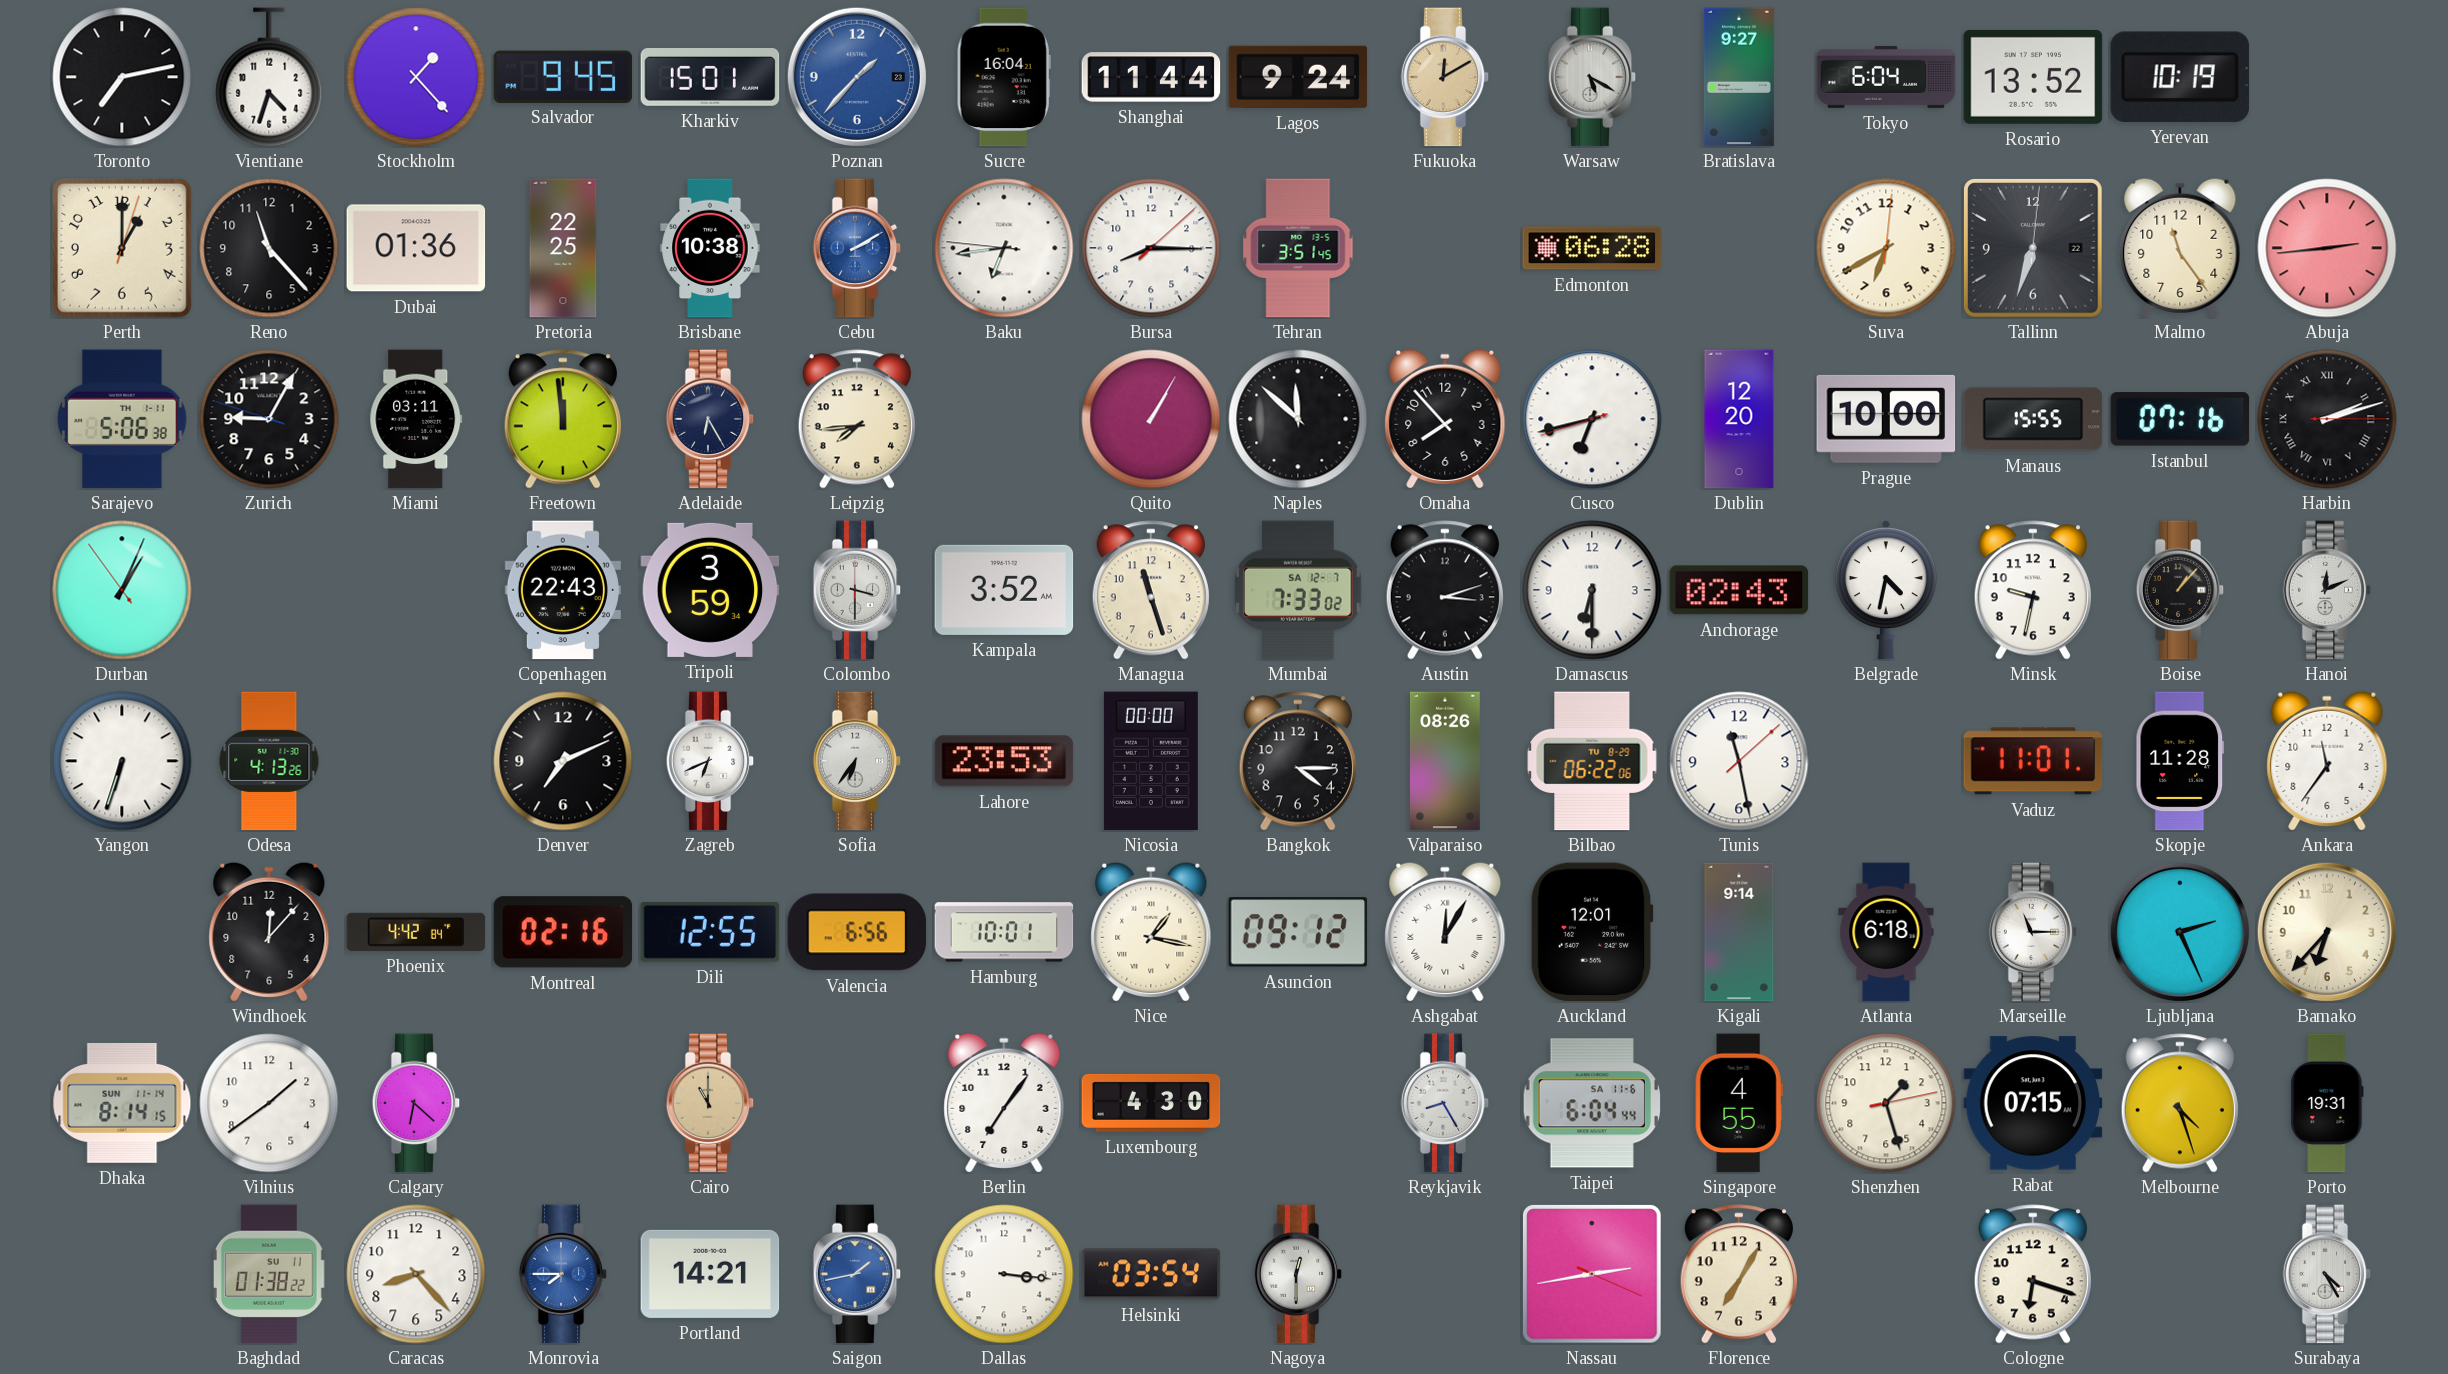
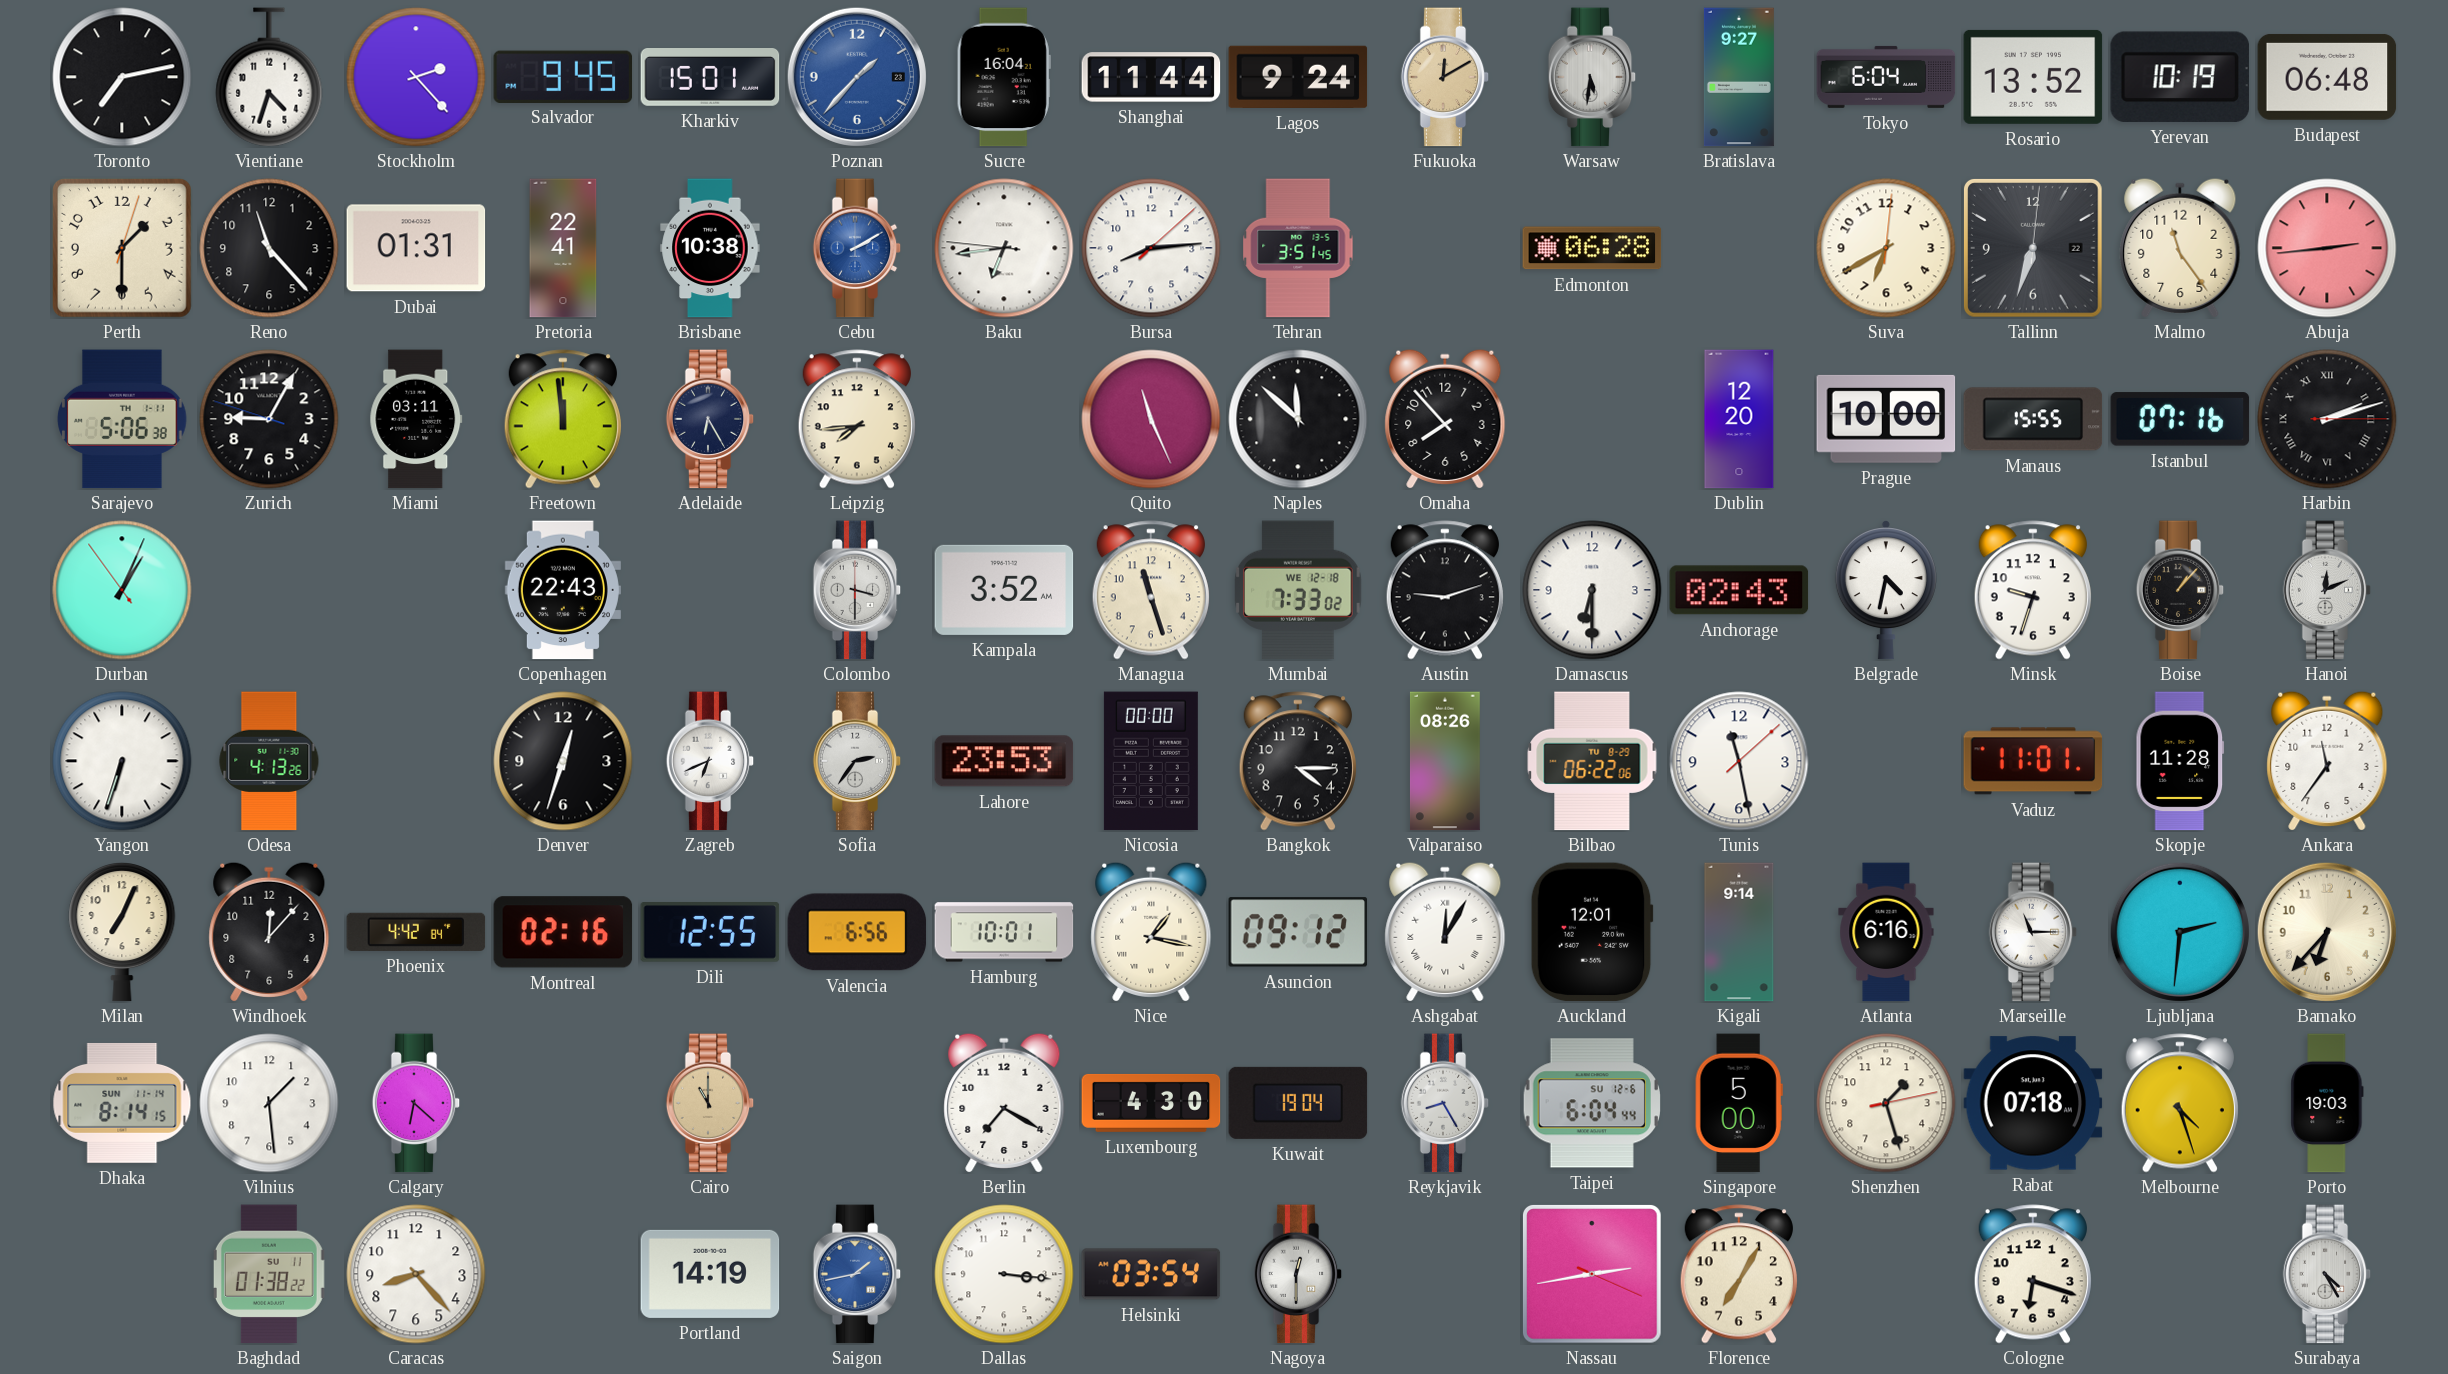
Stockholm: 1:23 -> 2:23 (416, 77)
Warsaw: 5:20 -> 5:31 (1592, 77)
Budapest: none -> 06:48 (2327, 77)
Perth: 1:00 -> 1:30 (122, 248)
Dubai: 01:36 -> 01:31 (416, 248)
Pretoria: 22:25 -> 22:41 (563, 248)
Bursa: 8:15 -> 8:14 (1151, 248)
Quito: 1:05 -> 11:26 (1151, 419)
Cusco: 6:42 -> none (1592, 419)
Tripoli: 3:59 -> none (710, 590)
Mumbai date: SA 12-7 -> WE 12-18 (1298, 590)
Austin: 3:12 -> 9:12 (1445, 590)
Minsk: 9:32 -> 9:33 (2033, 590)
Denver: 7:11 -> 12:33 (563, 761)
Sofia: 6:36 -> 2:36 (857, 761)
Milan: none -> 7:04 (122, 933)
Atlanta: 6:18 -> 6:16 (1886, 932)
Ljubljana: 2:26 -> 2:31 (2180, 932)
Vilnius: 1:39 -> 1:29 (269, 1103)
Berlin: 7:06 -> 7:20 (1004, 1103)
Kuwait: none -> 19:04 (1298, 1103)
Taipei date: SA 11-6 -> SU 12-6 (1592, 1103)
Singapore: 4:55 -> 5:00 (1739, 1103)
Rabat: 07:15 -> 07:18 (2033, 1103)
Porto: 19:31 -> 19:03 (2327, 1103)
Monrovia: 7:45 -> none (563, 1274)
Portland: 14:21 -> 14:19 (710, 1274)
